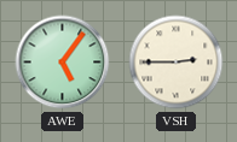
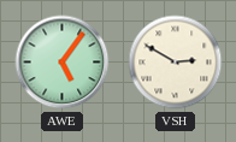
VSH: 2:45 -> 2:50 (176, 63)
